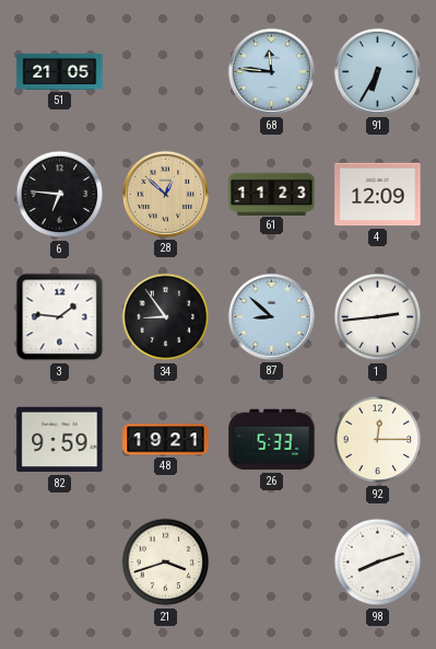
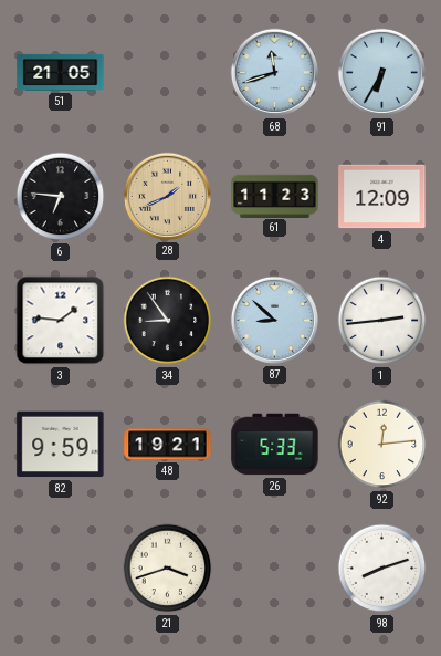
68: 11:46 -> 11:42 (274, 72)
28: 12:52 -> 1:41 (167, 196)
92: 12:15 -> 12:14 (382, 445)
